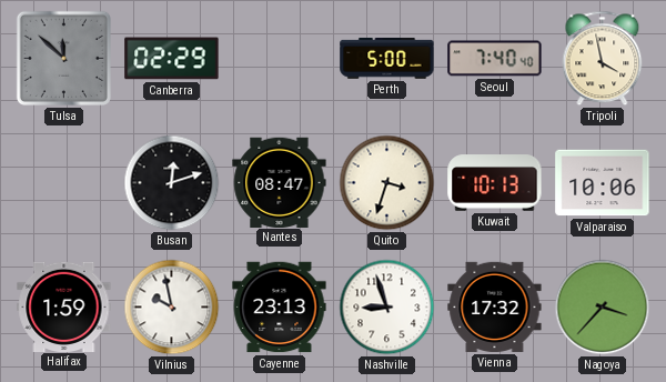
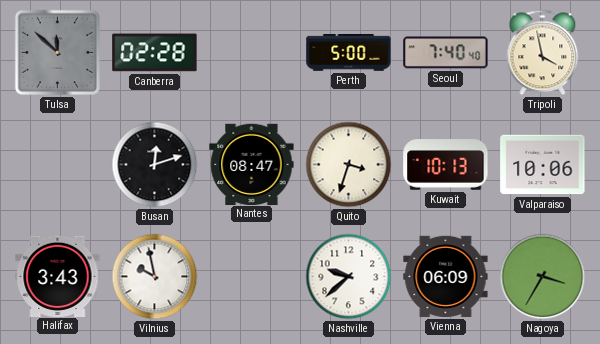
Canberra: 02:29 -> 02:28 (155, 53)
Halifax: 1:59 -> 3:43 (58, 276)
Cayenne: 23:13 -> none (280, 308)
Nashville: 8:57 -> 9:38 (349, 277)
Vienna: 17:32 -> 06:09 (446, 276)
Nagoya: 3:37 -> 3:35 (543, 277)
